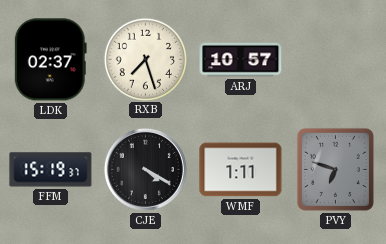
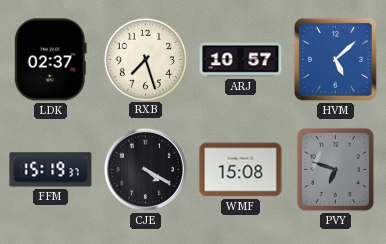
HVM: none -> 5:08 (335, 59)
WMF: 1:11 -> 15:08 (241, 170)
